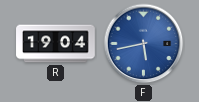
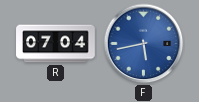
R: 19:04 -> 07:04 (56, 44)
